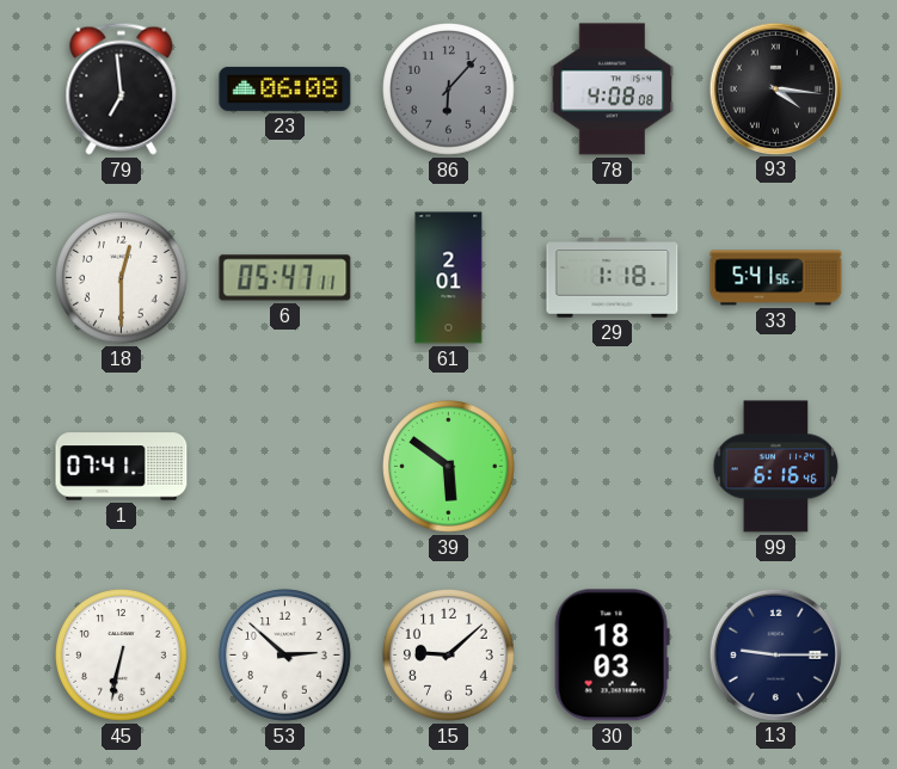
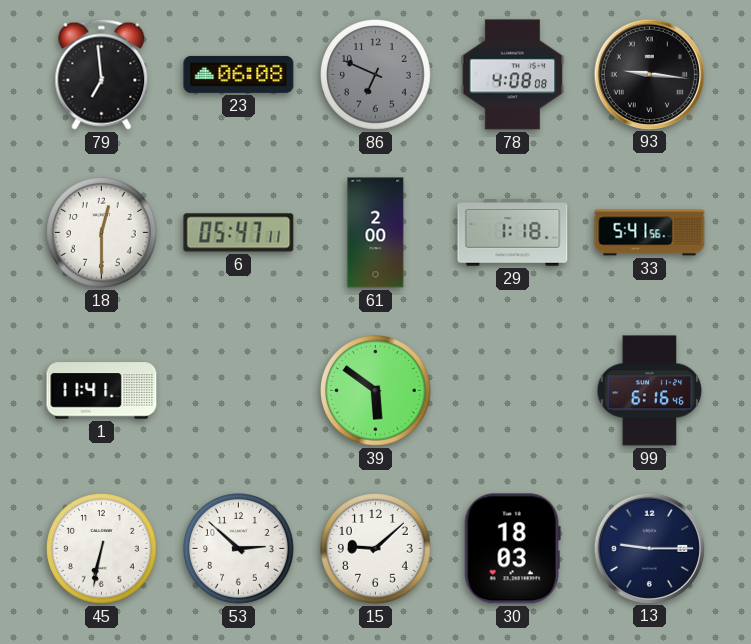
86: 6:07 -> 6:49 (376, 75)
93: 4:16 -> 9:16 (649, 74)
61: 2:01 -> 2:00 (376, 233)
1: 07:41 -> 11:41 (102, 391)
